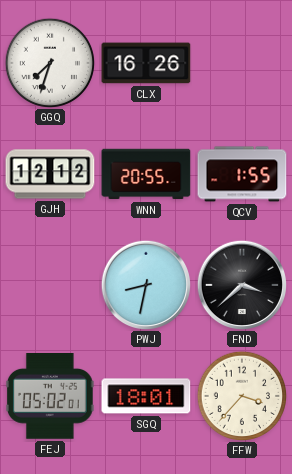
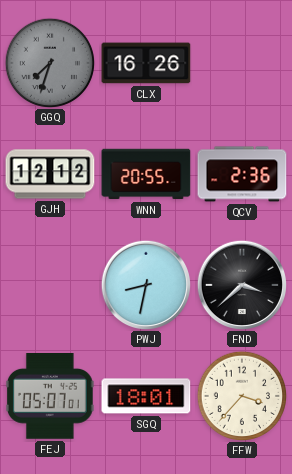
GGQ dial: white -> grey (49, 62)
QCV: 1:55 -> 2:36 (242, 174)
FEJ: 05:02 -> 05:07 (51, 397)
